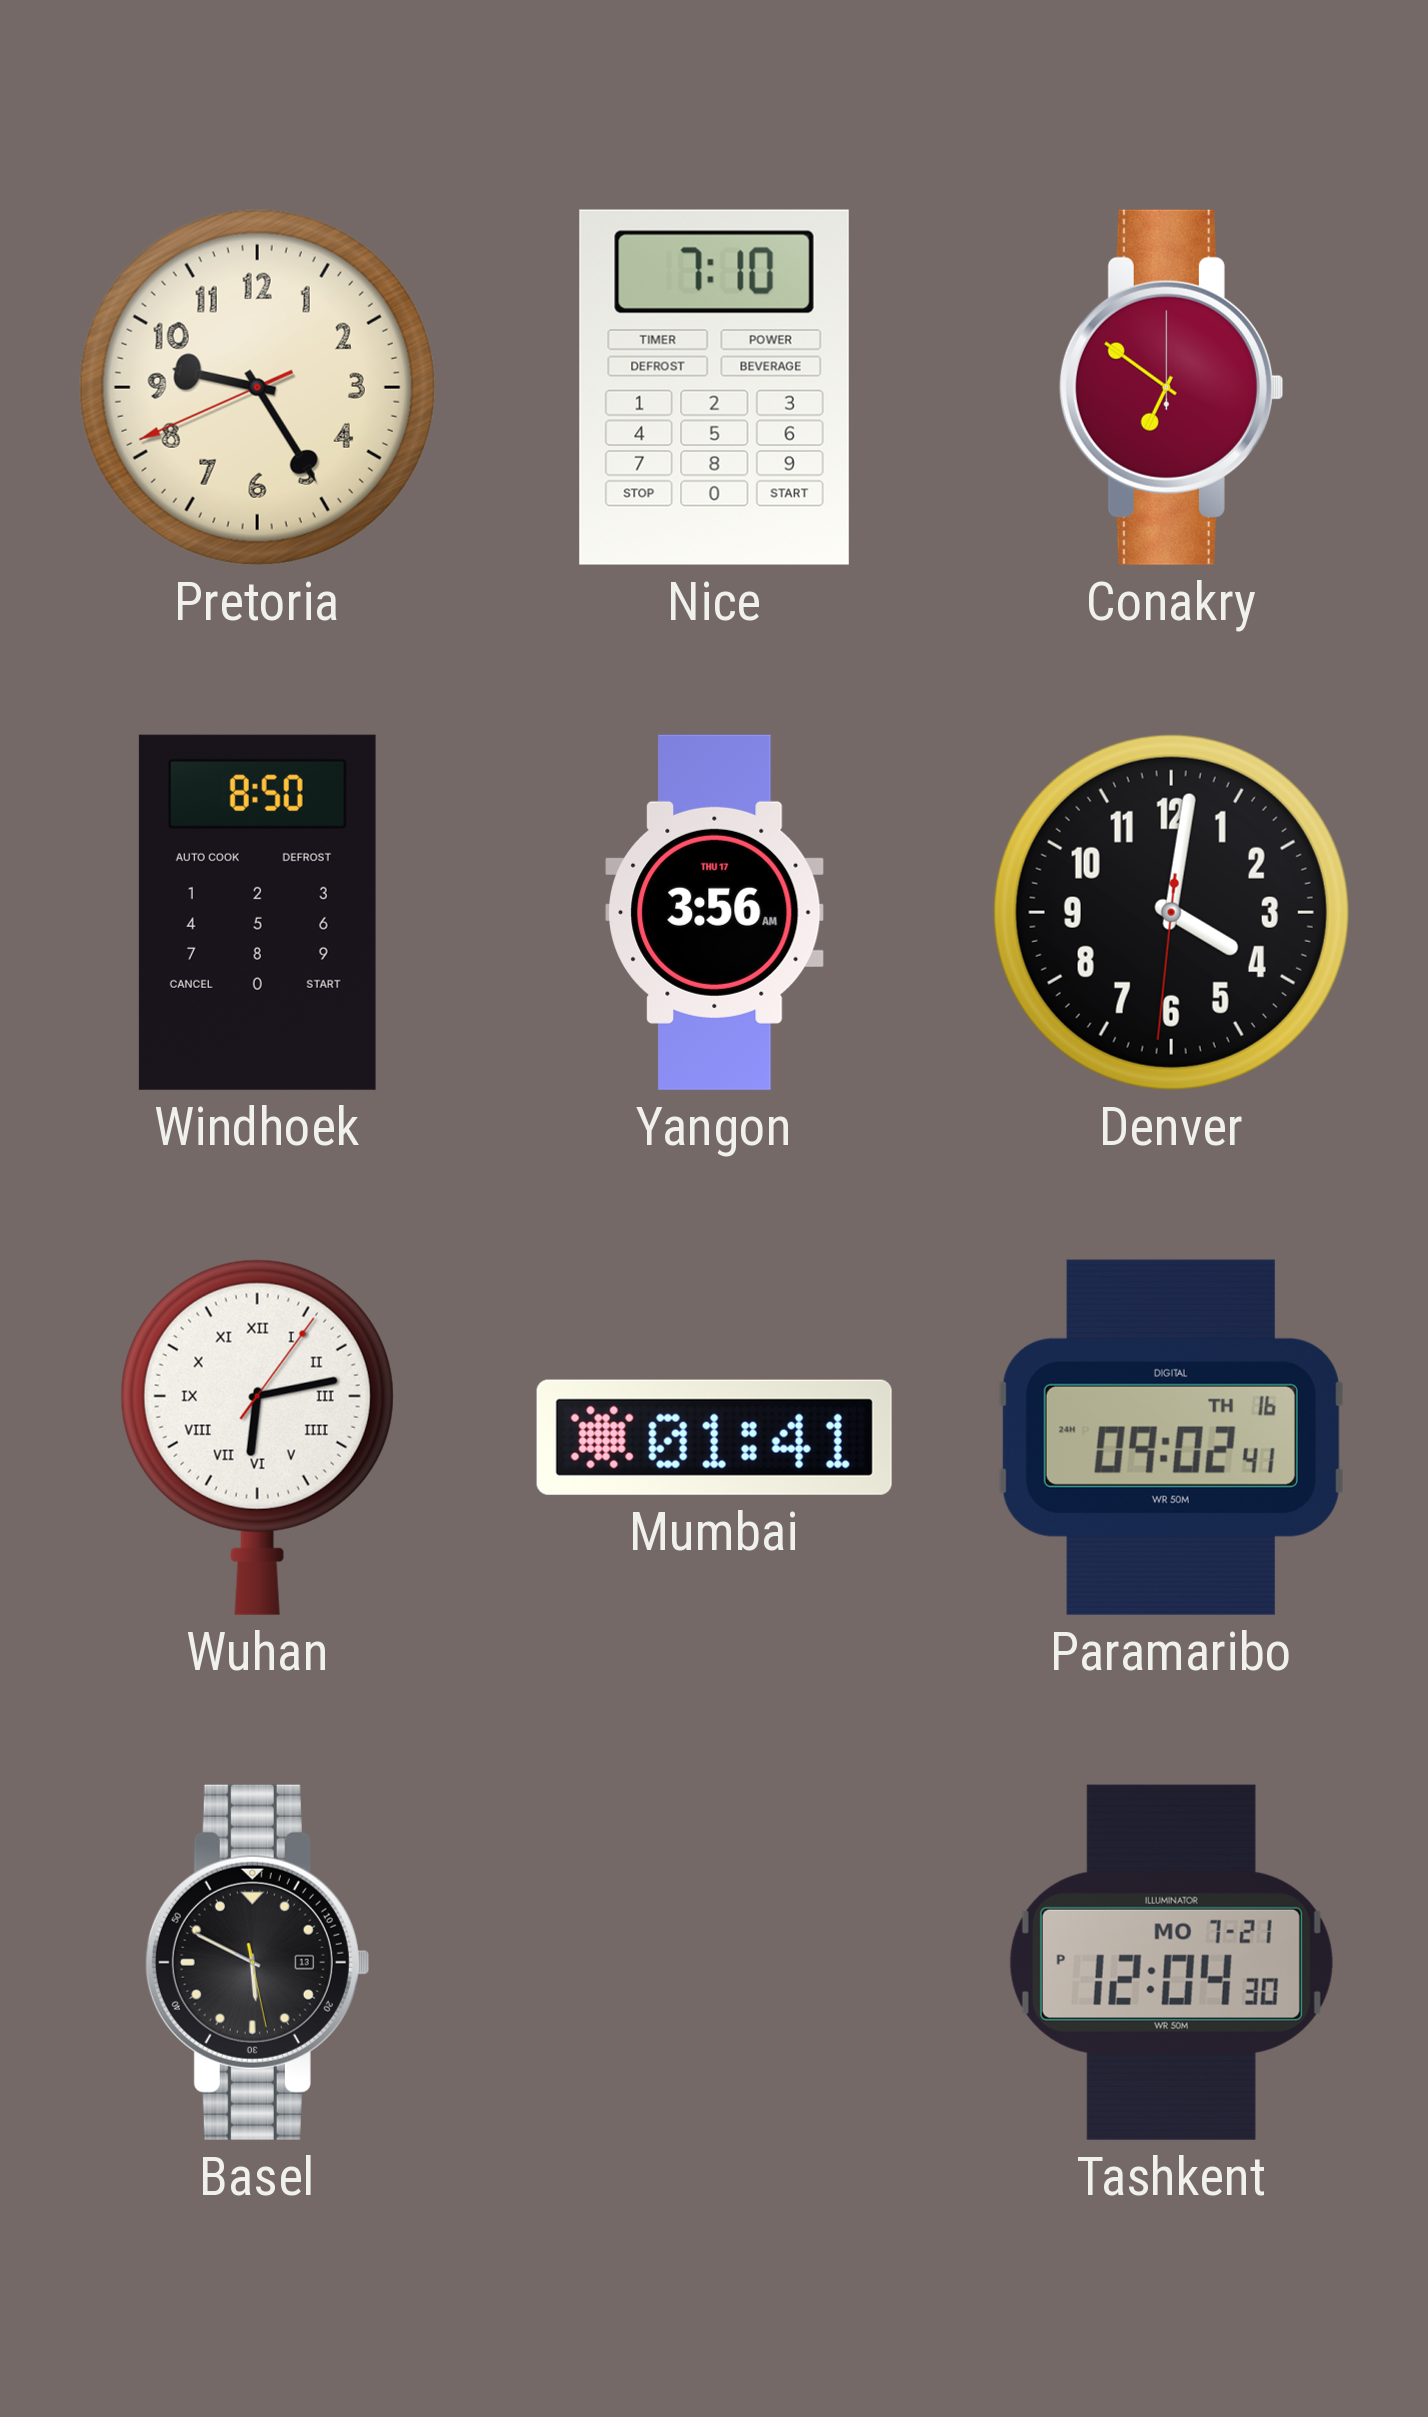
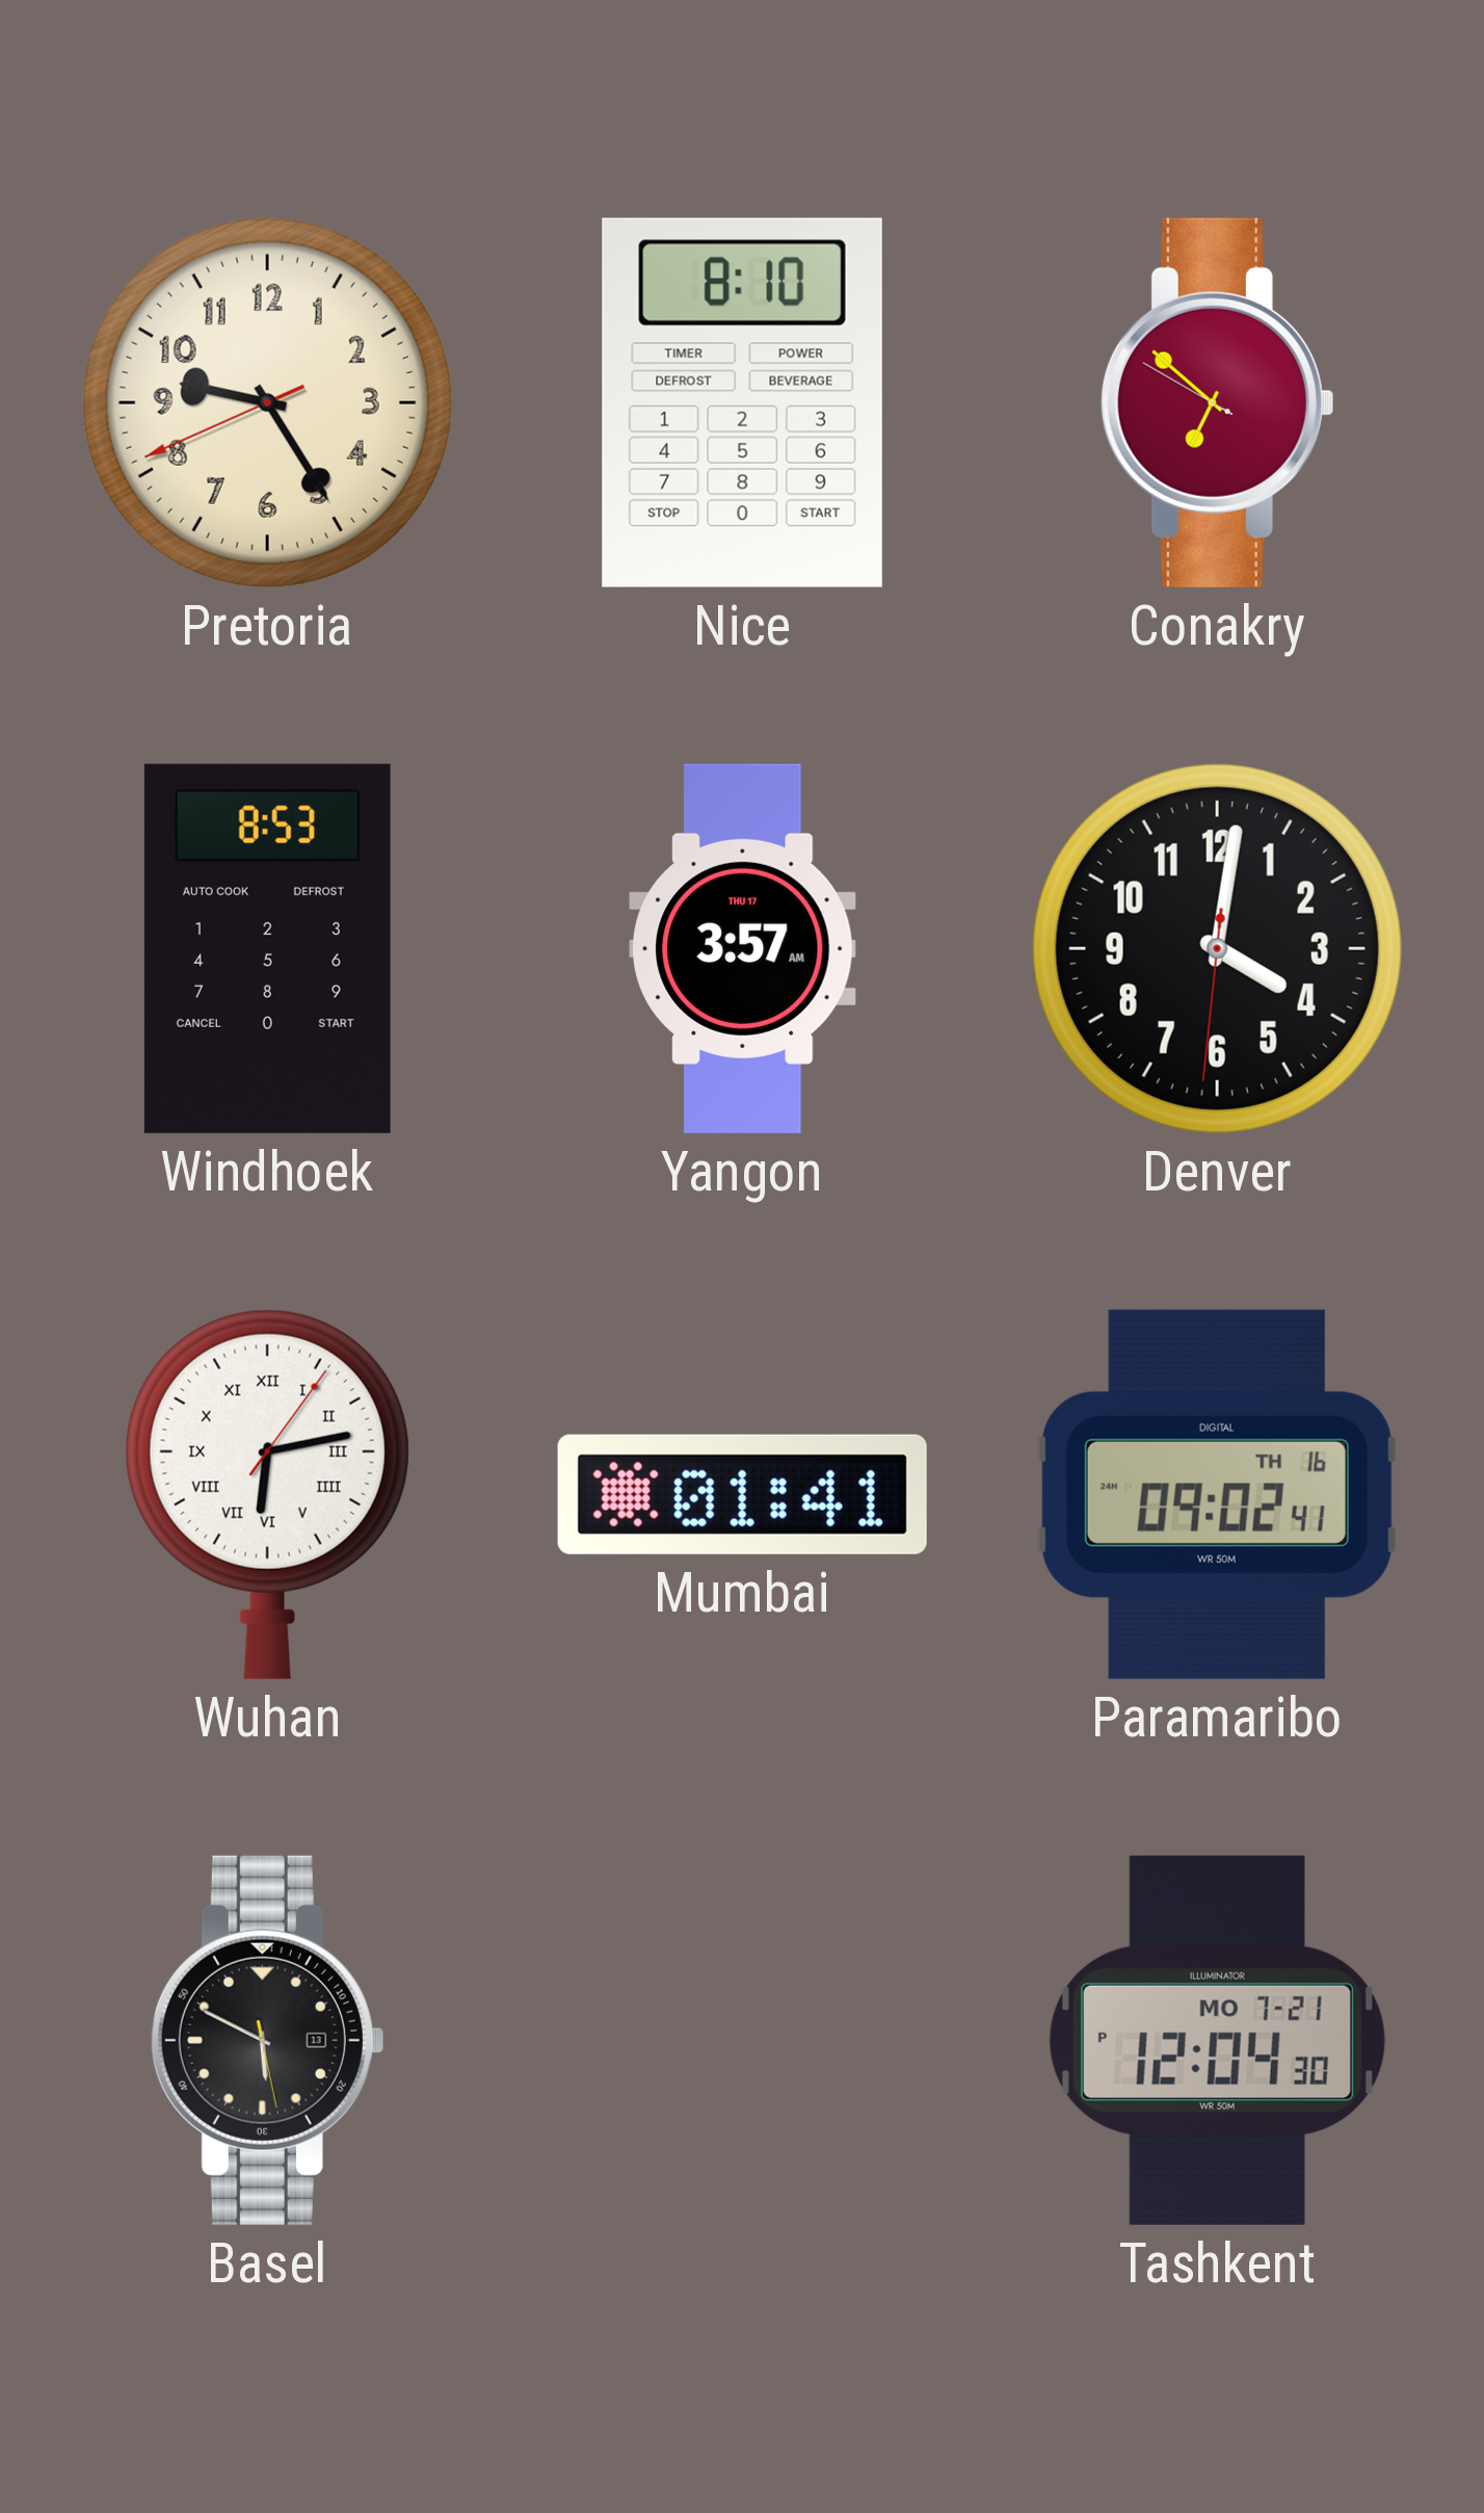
Nice: 7:10 -> 8:10 (742, 402)
Conakry: 6:51:00 -> 6:51:50 (1217, 402)
Windhoek: 8:50 -> 8:53 (267, 948)
Yangon: 3:56 -> 3:57 (743, 948)
